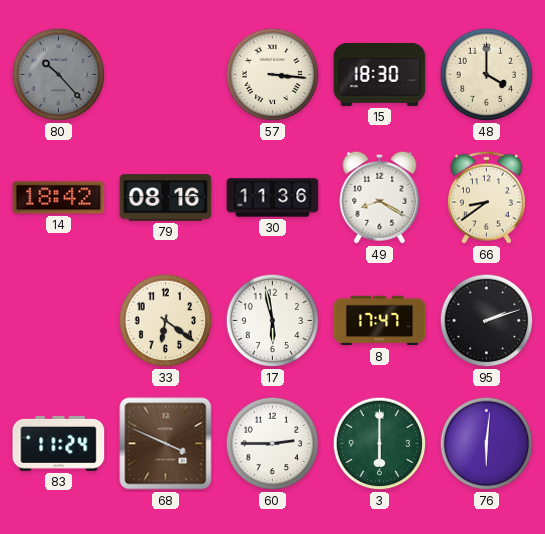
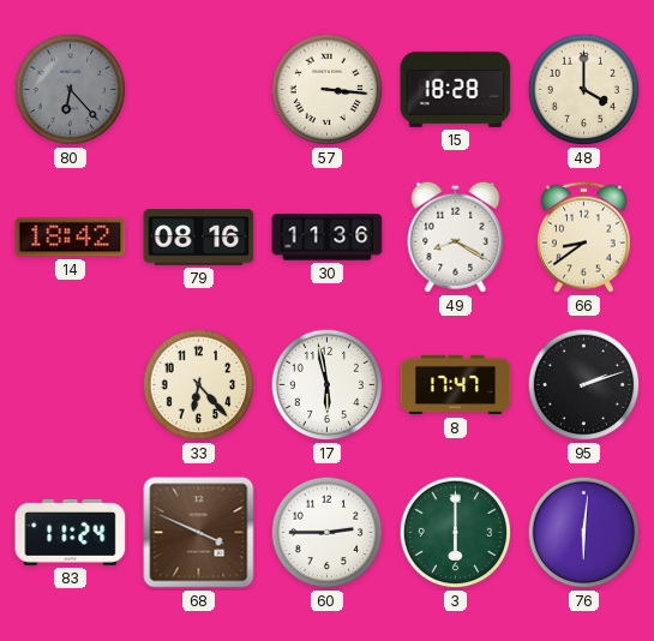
80: 10:23 -> 6:23 (71, 90)
15: 18:30 -> 18:28 (456, 89)
33: 6:21 -> 6:23 (199, 385)
